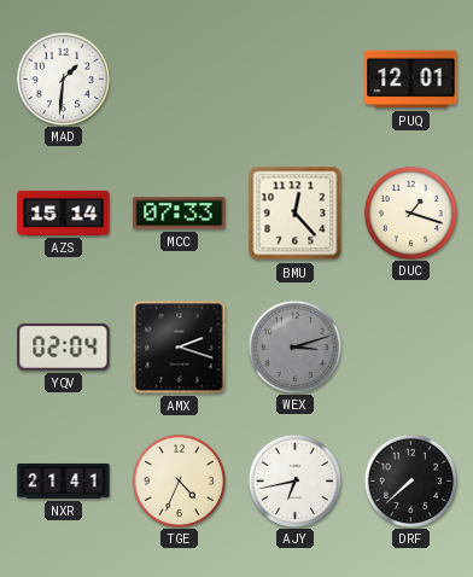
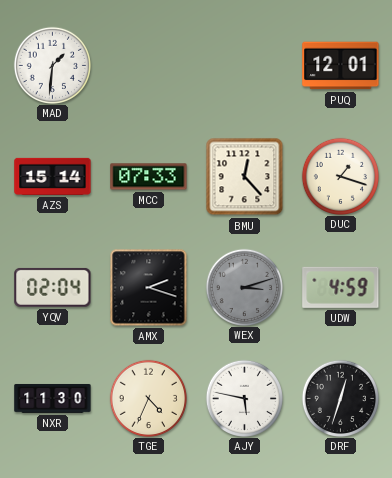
UDW: none -> 4:59 (341, 287)
NXR: 21:41 -> 11:30 (53, 398)
AJY: 6:43 -> 5:47 (244, 398)
DRF: 7:38 -> 12:33 (340, 398)
